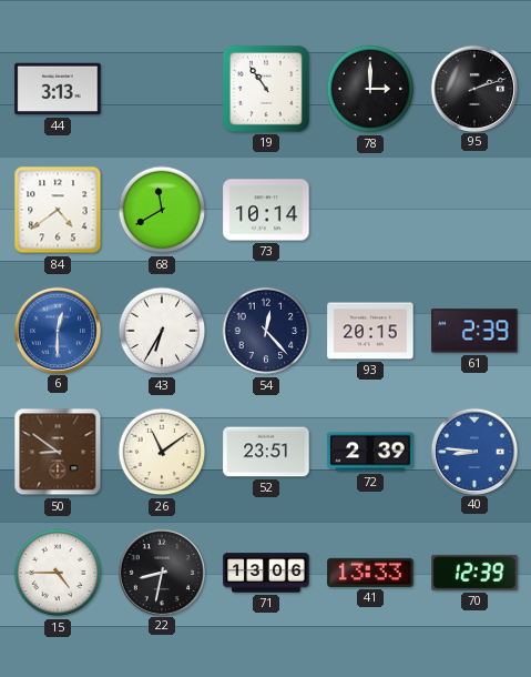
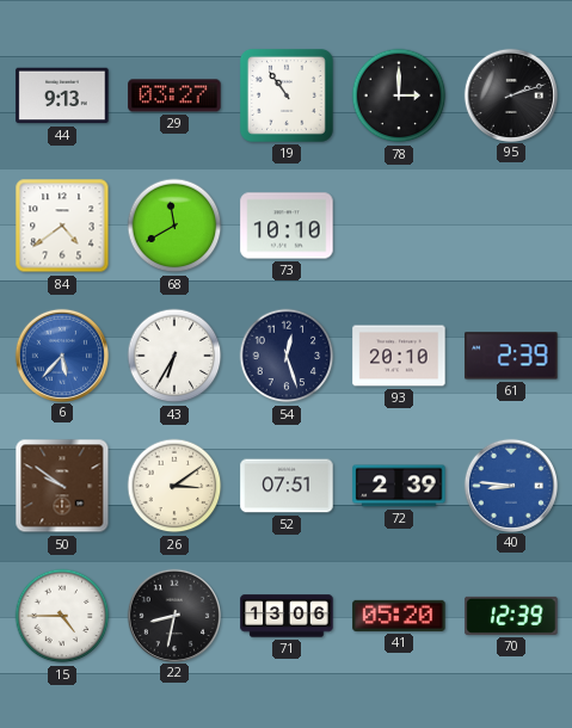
44: 3:13 -> 9:13 (62, 95)
29: none -> 03:27 (174, 95)
73: 10:14 -> 10:10 (287, 226)
6: 12:30 -> 5:37 (61, 354)
54: 12:23 -> 12:27 (287, 356)
93: 20:15 -> 20:10 (399, 356)
50: 8:51 -> 9:51 (62, 486)
26: 11:09 -> 3:09 (174, 486)
52: 23:51 -> 07:51 (287, 486)
41: 13:33 -> 05:20 (399, 616)
